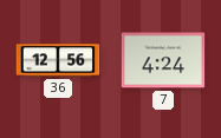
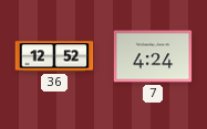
36: 12:56 -> 12:52 (54, 56)
